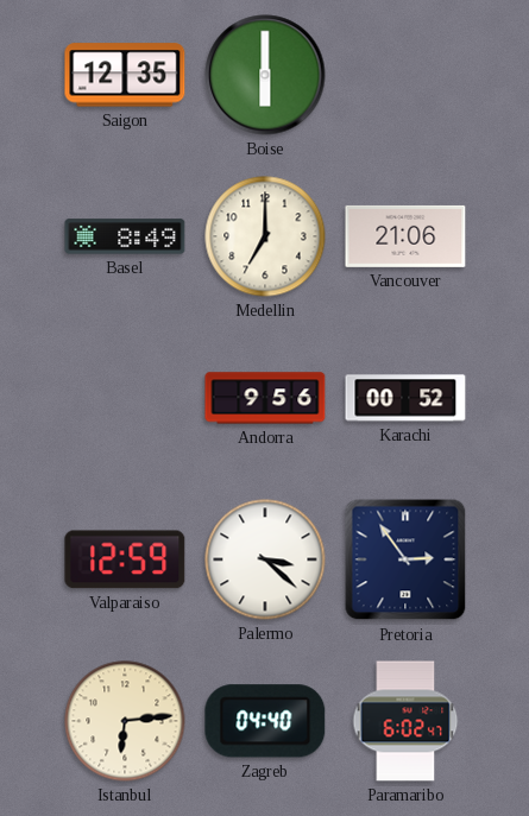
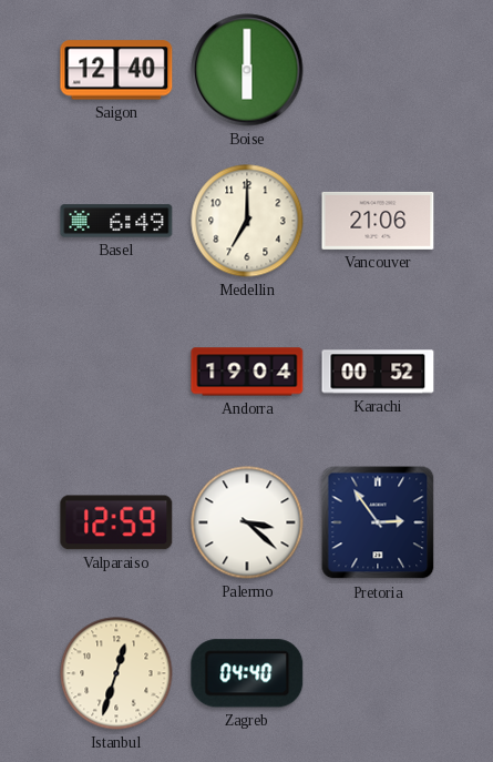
Saigon: 12:35 -> 12:40 (116, 70)
Basel: 8:49 -> 6:49 (116, 221)
Andorra: 9:56 -> 19:04 (247, 372)
Istanbul: 6:14 -> 12:33 (116, 673)
Paramaribo: 6:02 -> none (405, 721)
